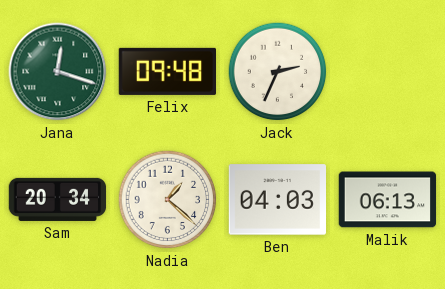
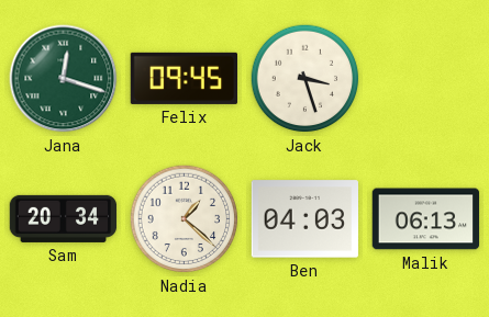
Felix: 09:48 -> 09:45 (184, 78)
Jack: 2:34 -> 3:27 (305, 79)
